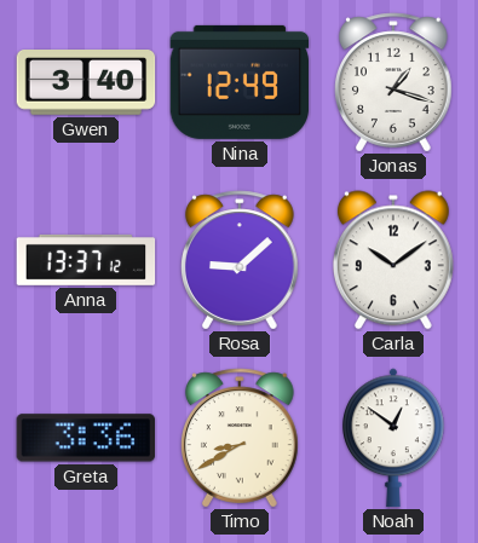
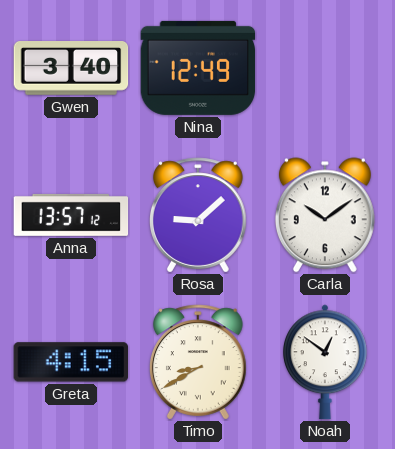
Jonas: 1:18 -> none (395, 82)
Anna: 13:37 -> 13:57 (71, 215)
Greta: 3:36 -> 4:15 (70, 362)
